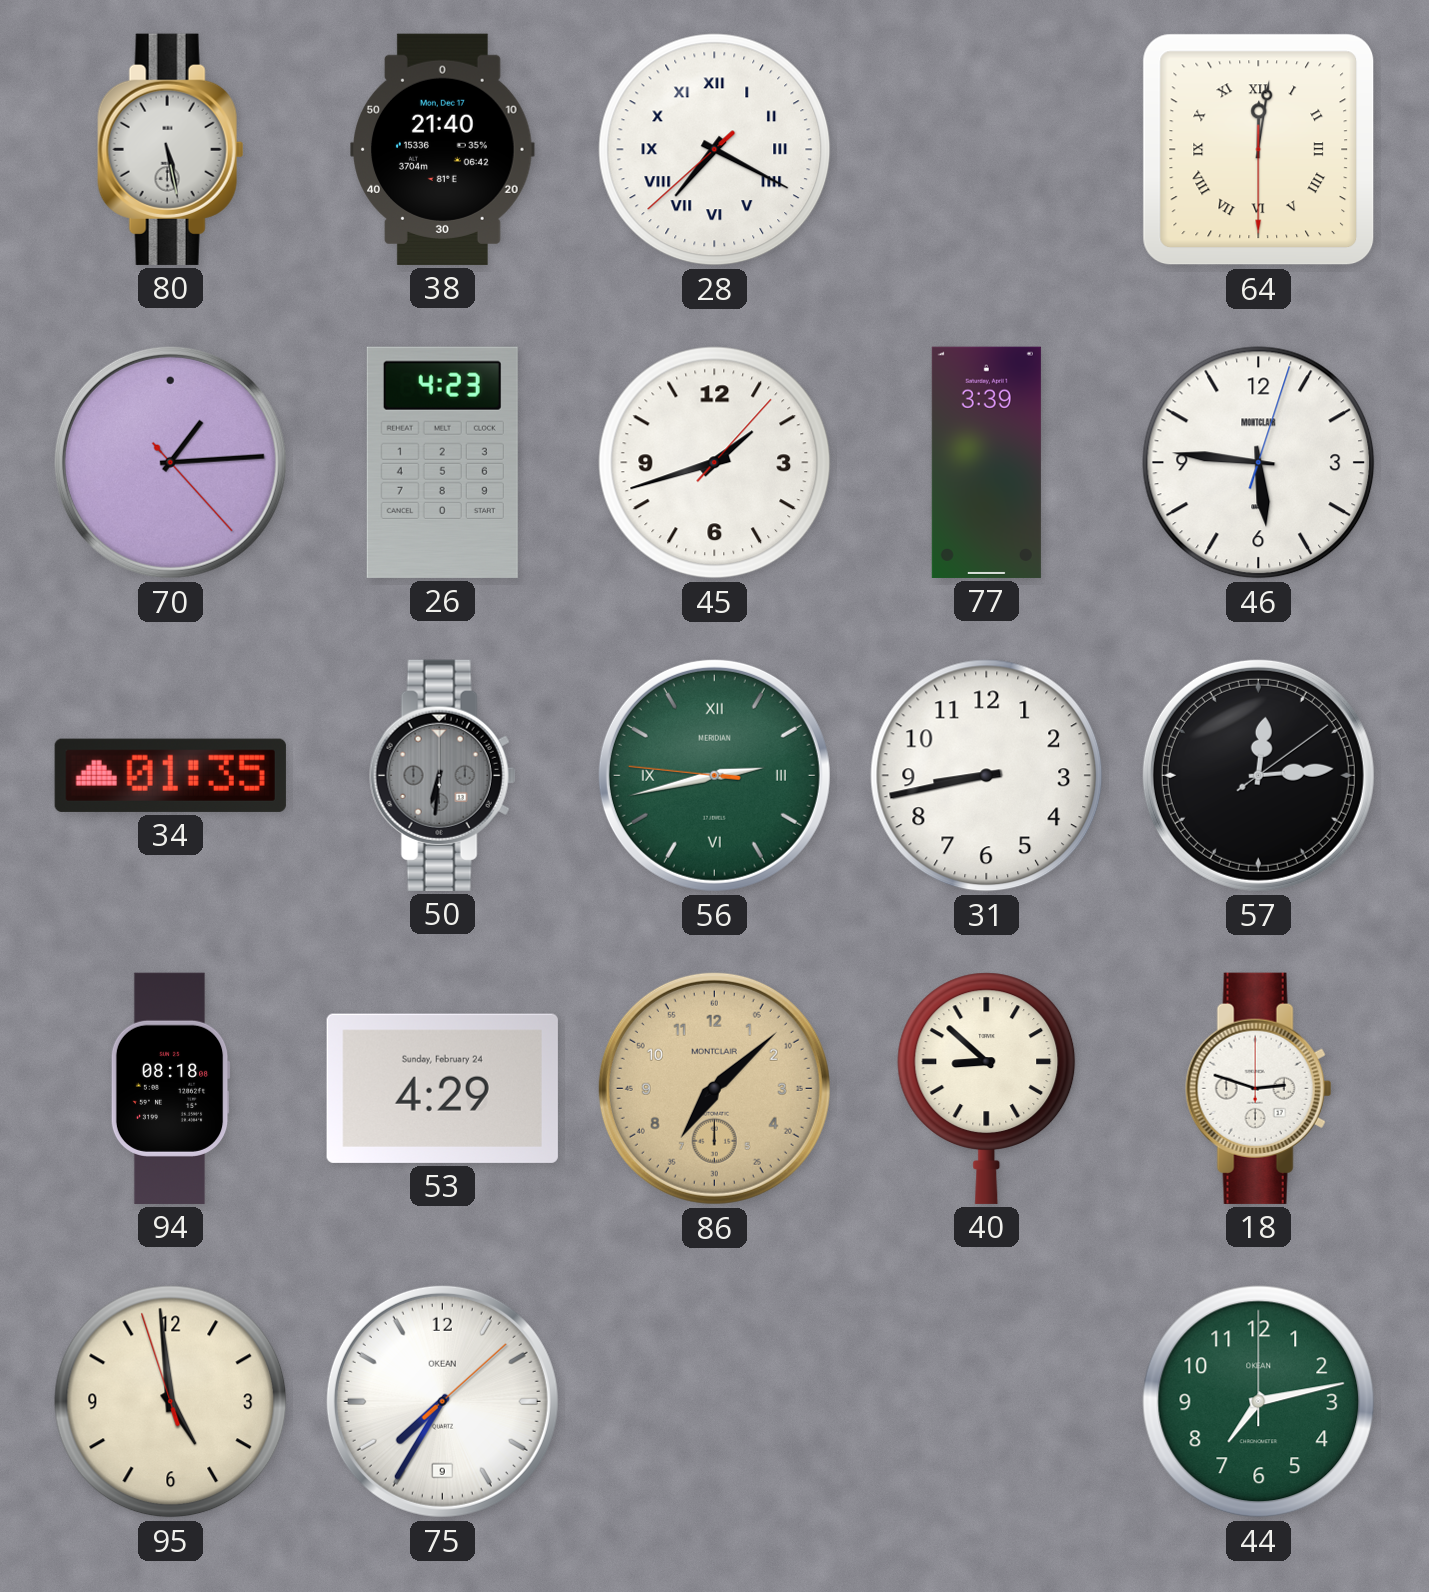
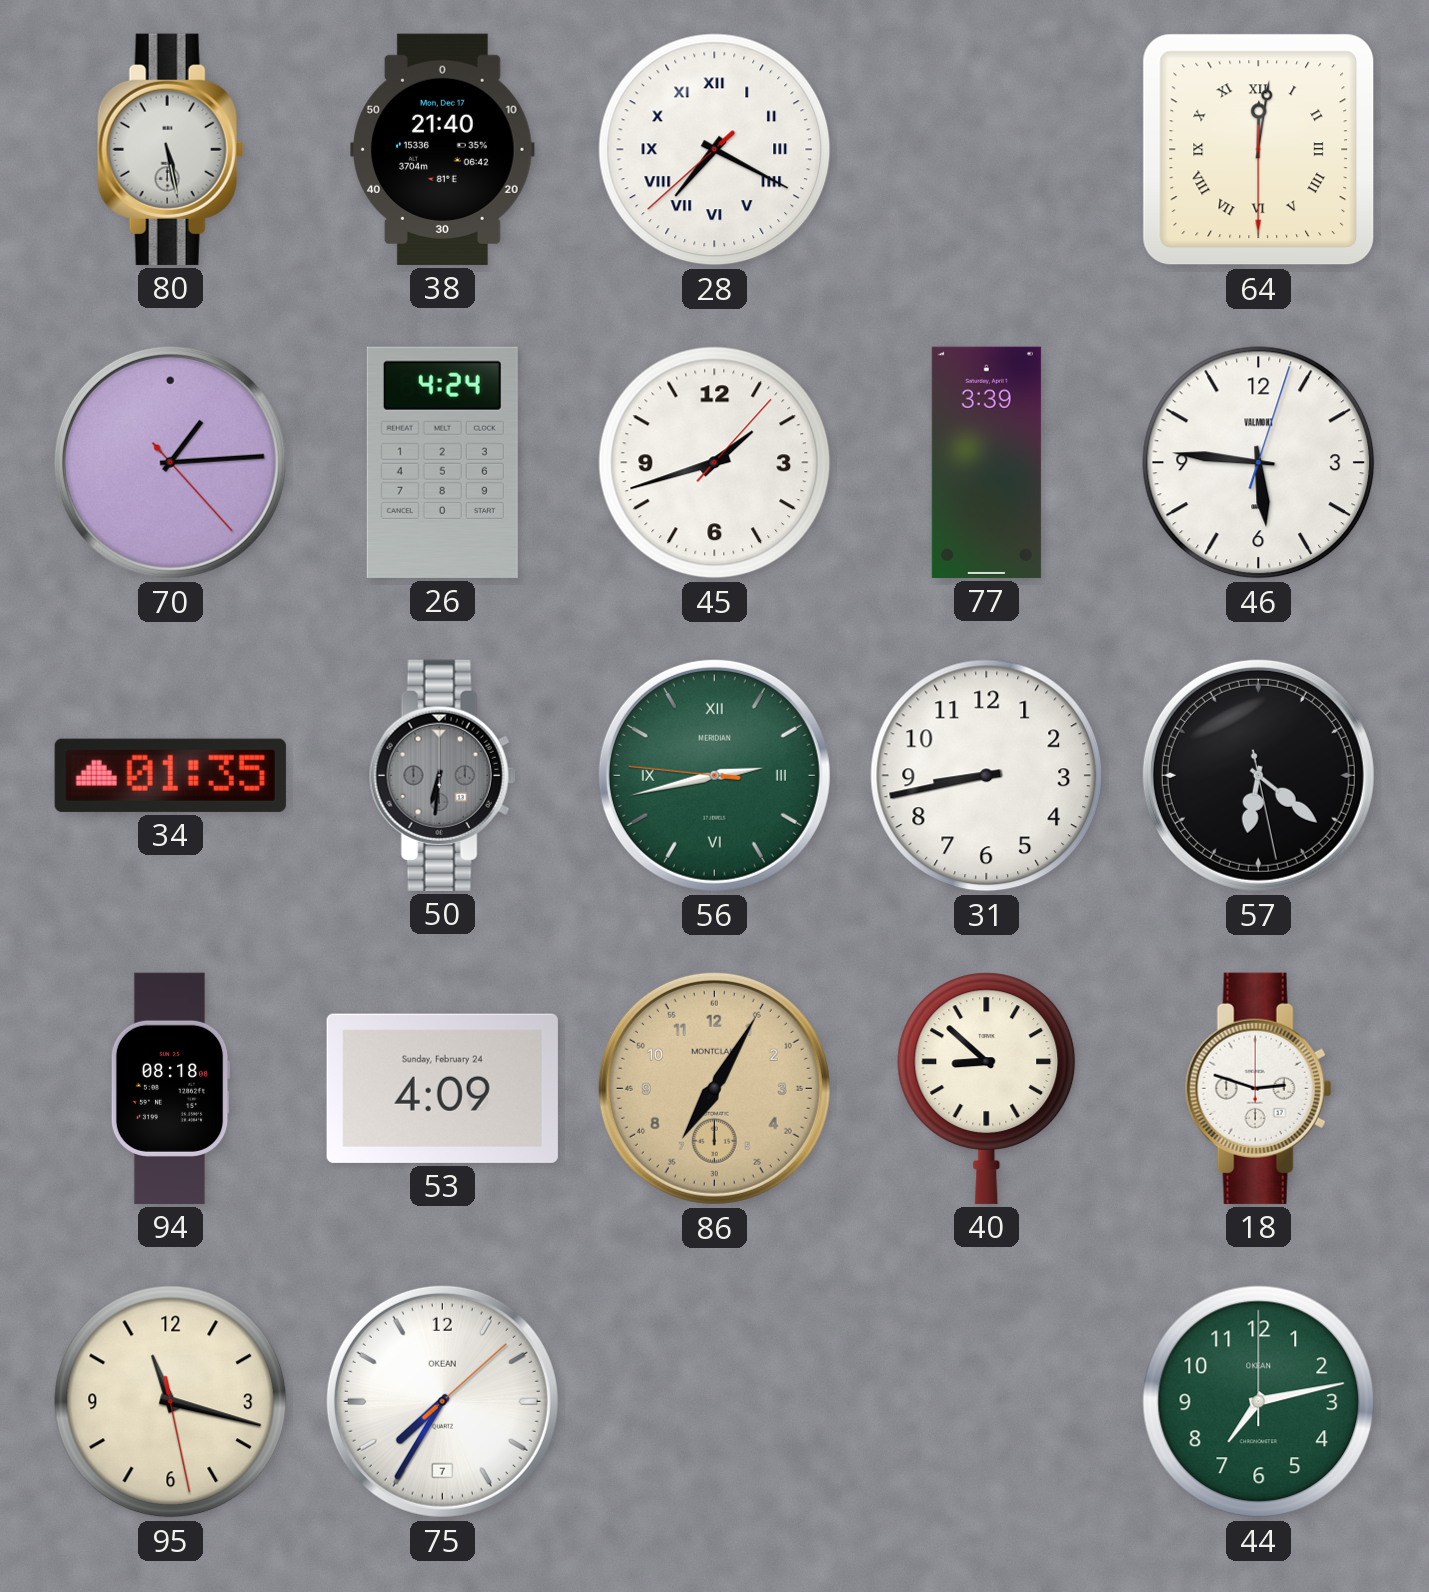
26: 4:23 -> 4:24 (442, 462)
46 brand: MONTCLAIR -> VALMONT (1259, 463)
57: 12:14 -> 6:21 (1258, 775)
53: 4:29 -> 4:09 (442, 1088)
86: 7:08 -> 7:05 (714, 1088)
95: 4:58 -> 11:17 (171, 1402)
75 date: 9 -> 7 (442, 1401)
